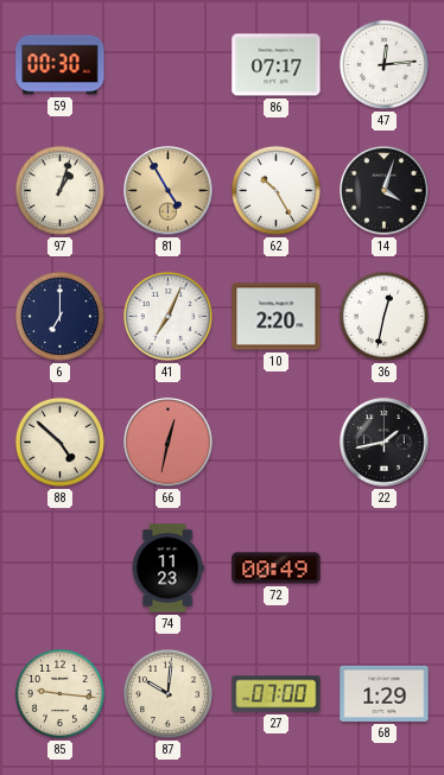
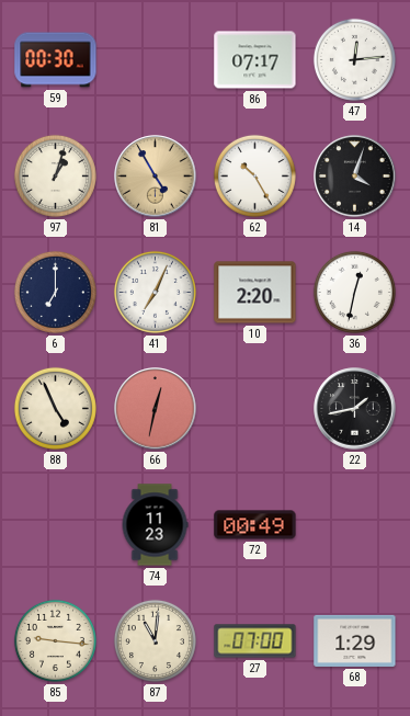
88: 4:52 -> 4:56 (55, 408)
87: 10:01 -> 11:01 (155, 640)
